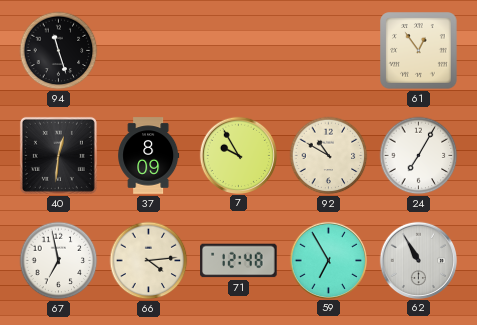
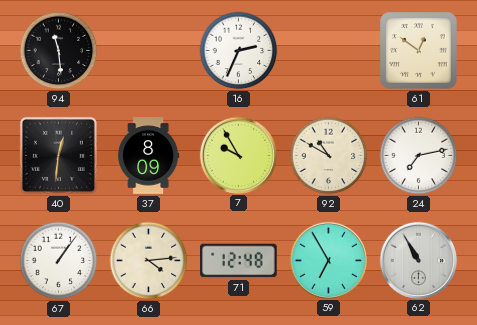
94: 11:27 -> 11:29 (59, 51)
16: none -> 2:34 (239, 51)
61: 12:54 -> 12:51 (419, 51)
24: 7:05 -> 7:13 (419, 156)
67: 6:58 -> 1:06 (59, 261)
